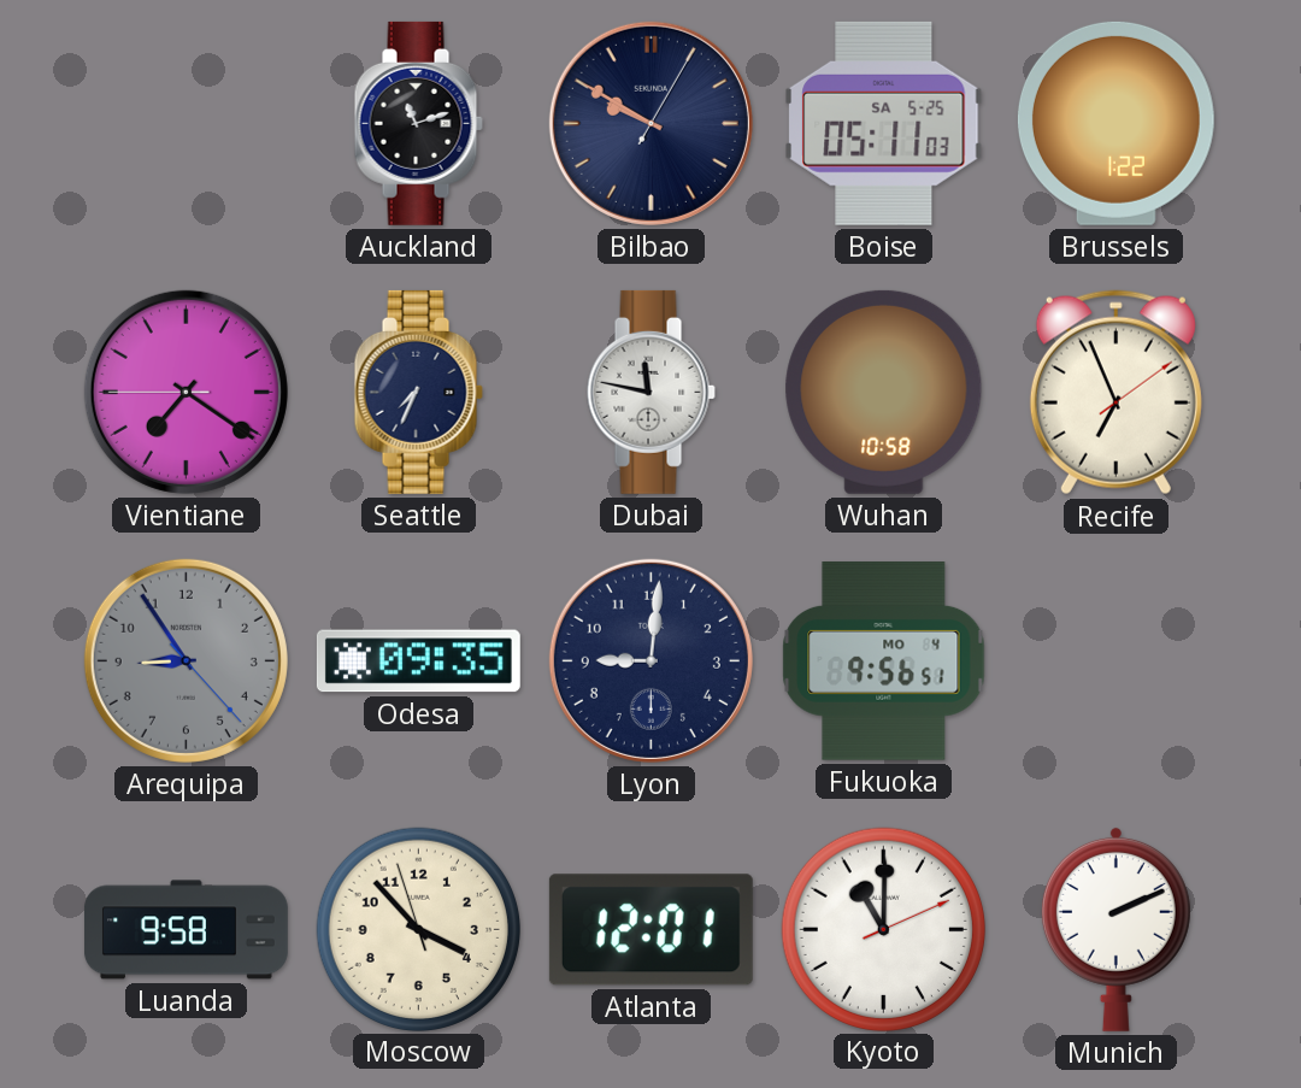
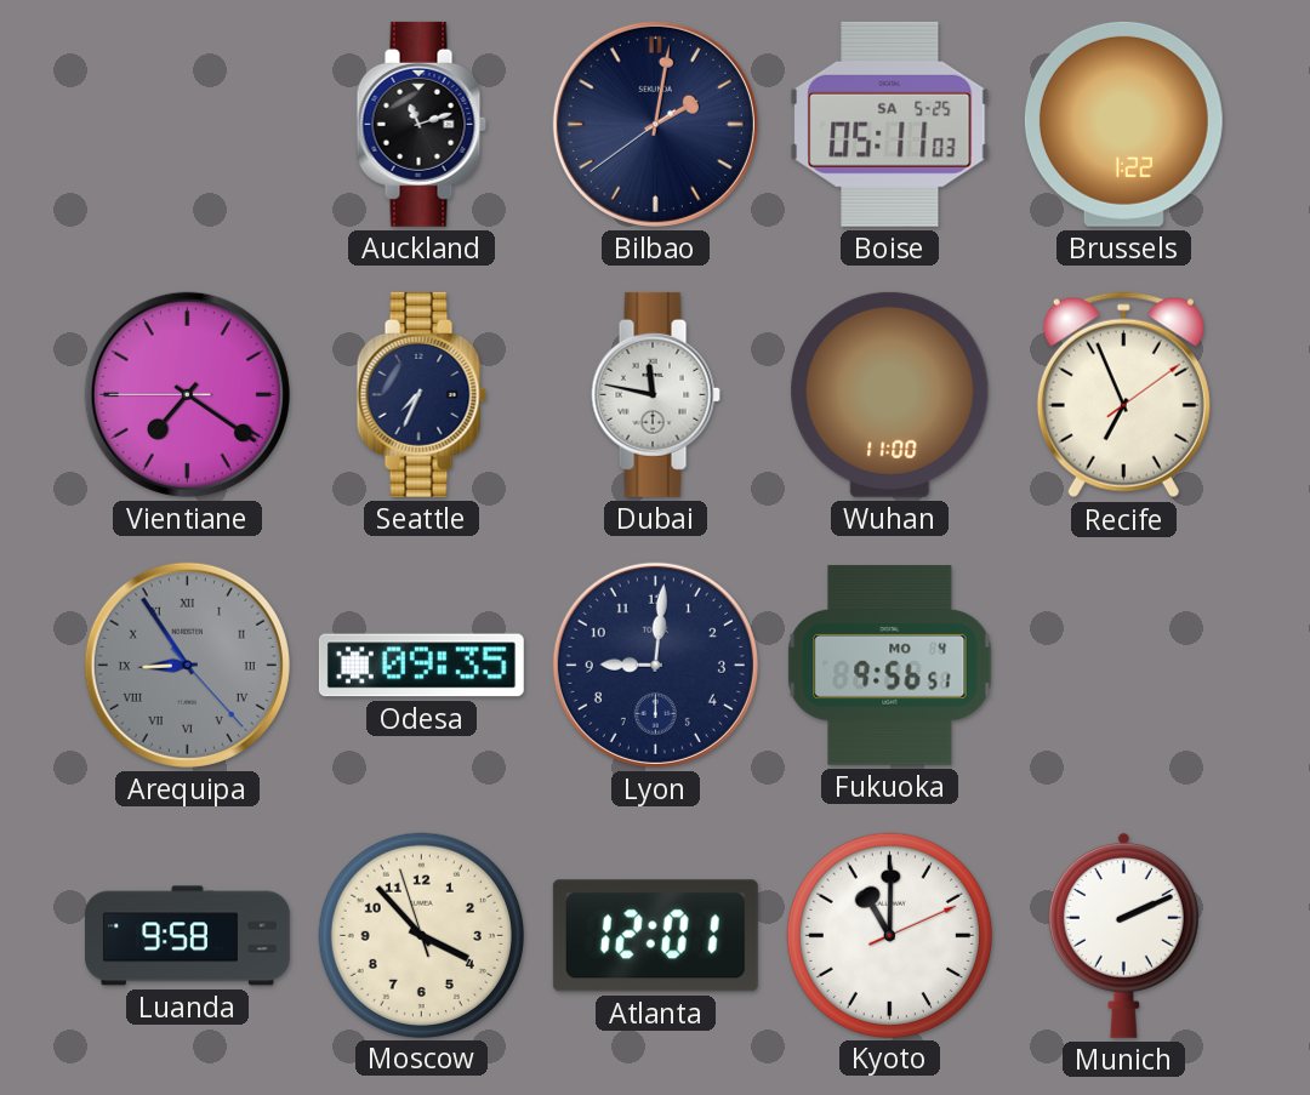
Bilbao: 9:50 -> 2:01 (655, 124)
Wuhan: 10:58 -> 11:00 (890, 394)
Arequipa numerals: Arabic -> Roman (187, 665)
